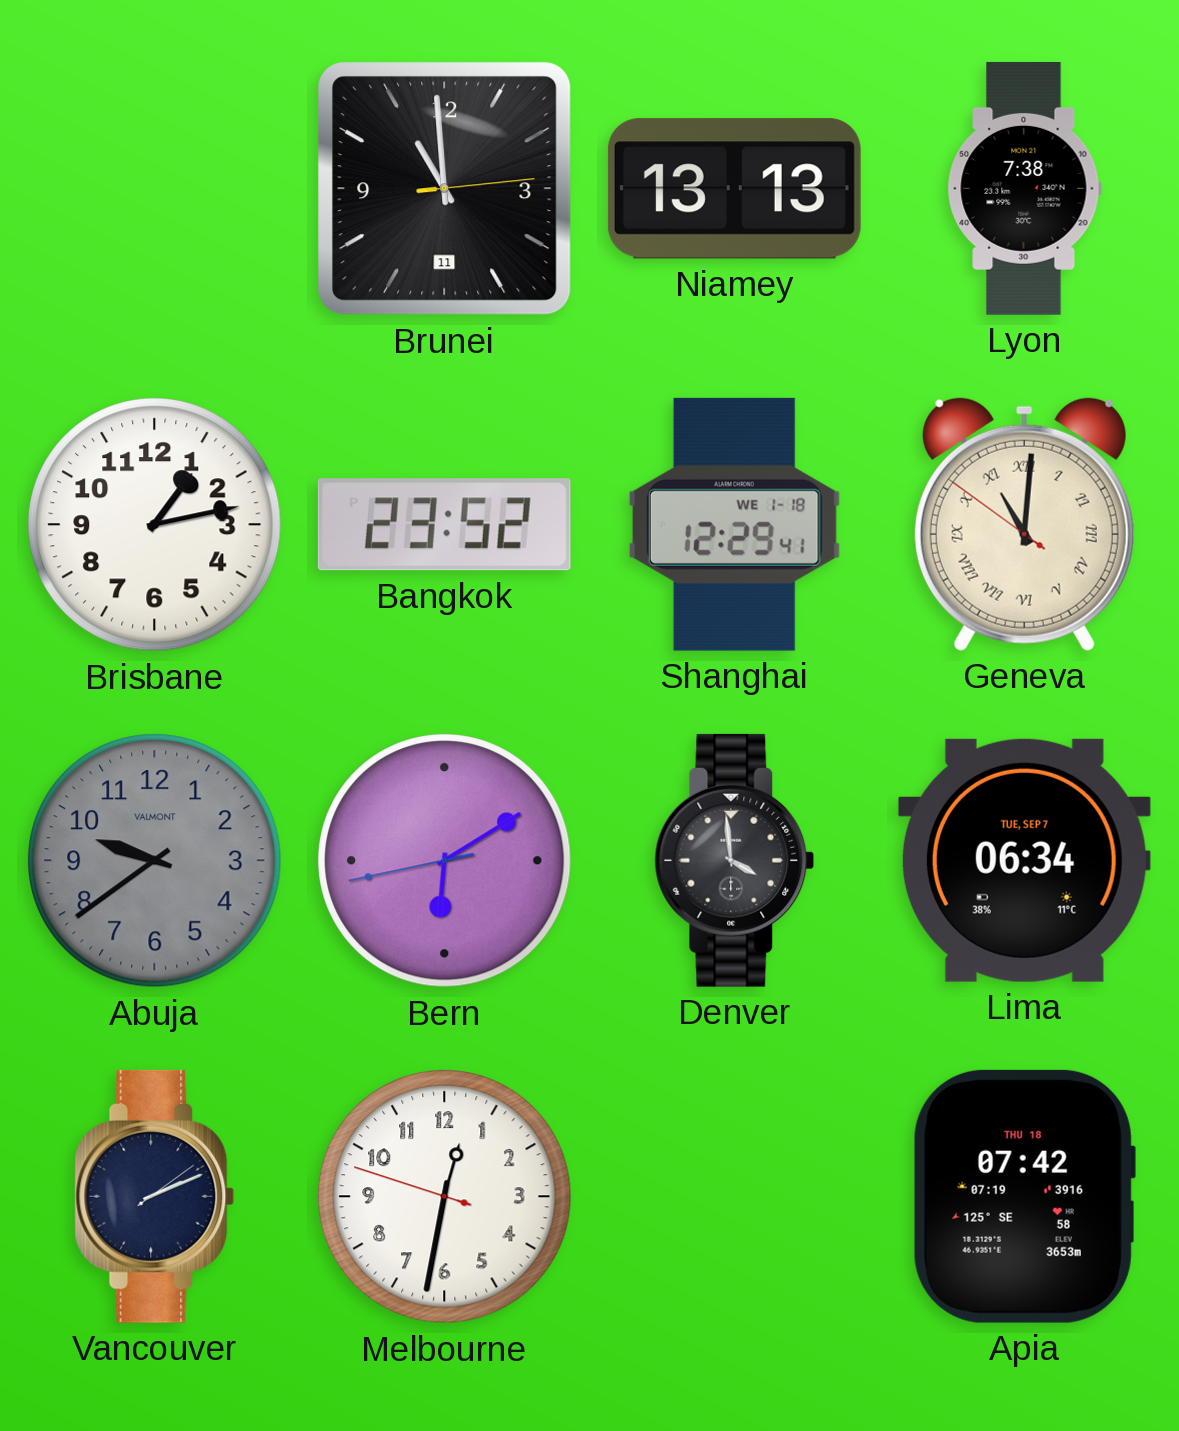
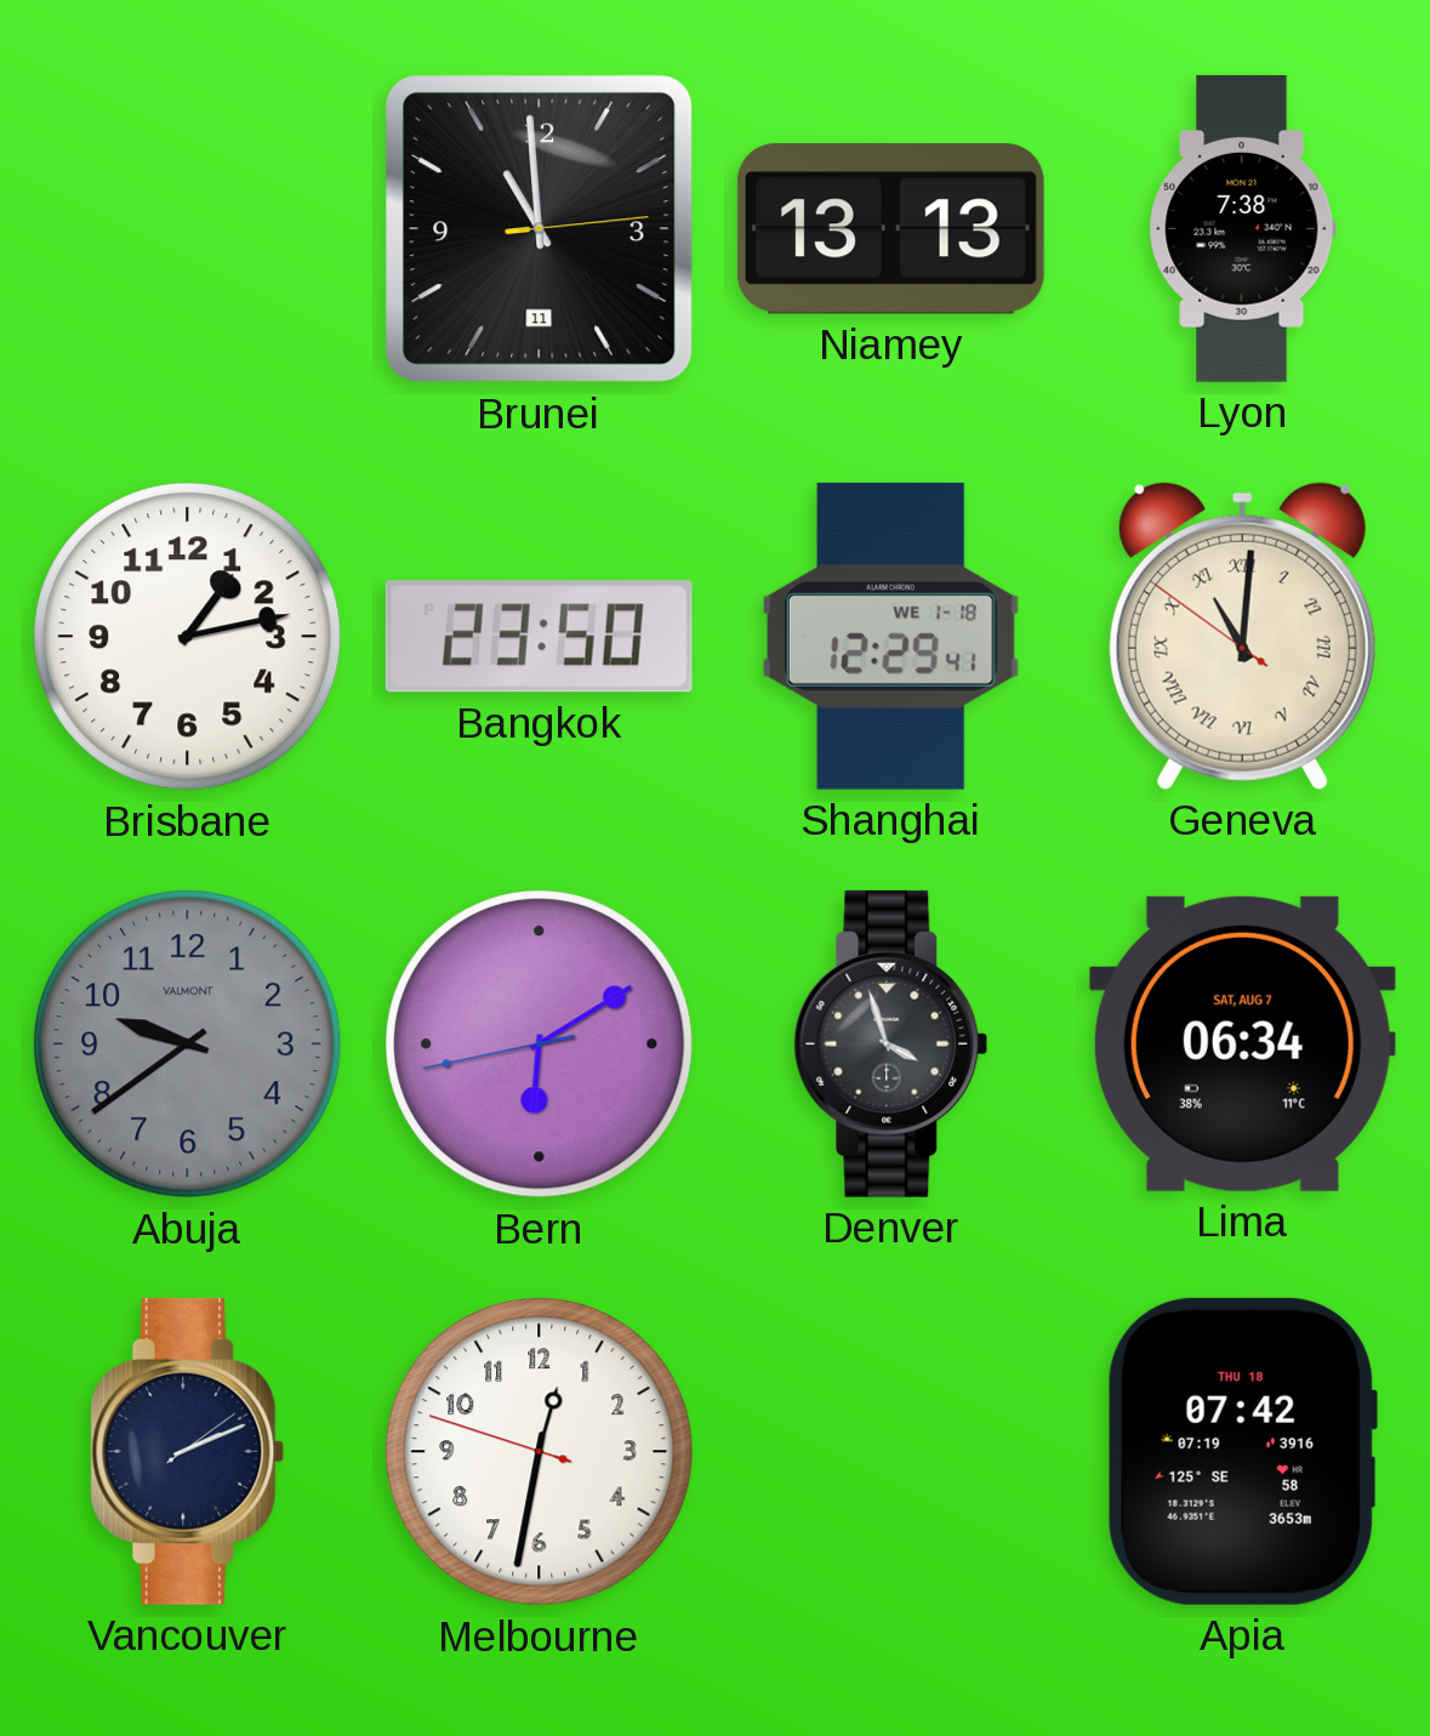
Bangkok: 23:52 -> 23:50 (539, 637)
Denver: 3:59 -> 3:57 (891, 1043)
Lima date: TUE, SEP 7 -> SAT, AUG 7 (1242, 1043)
